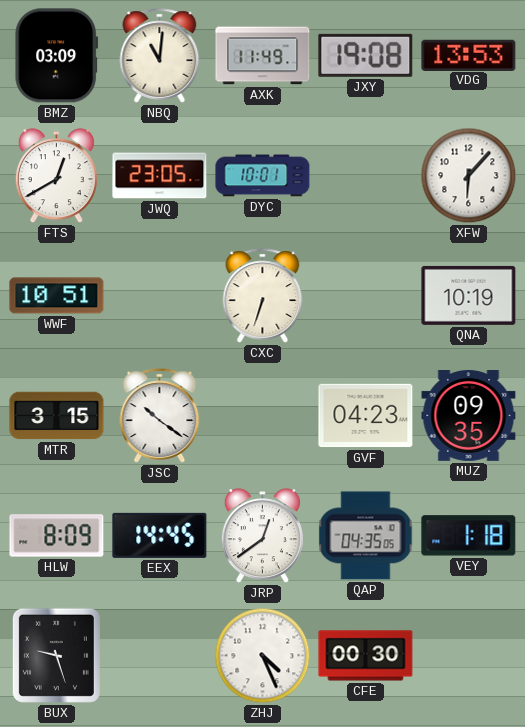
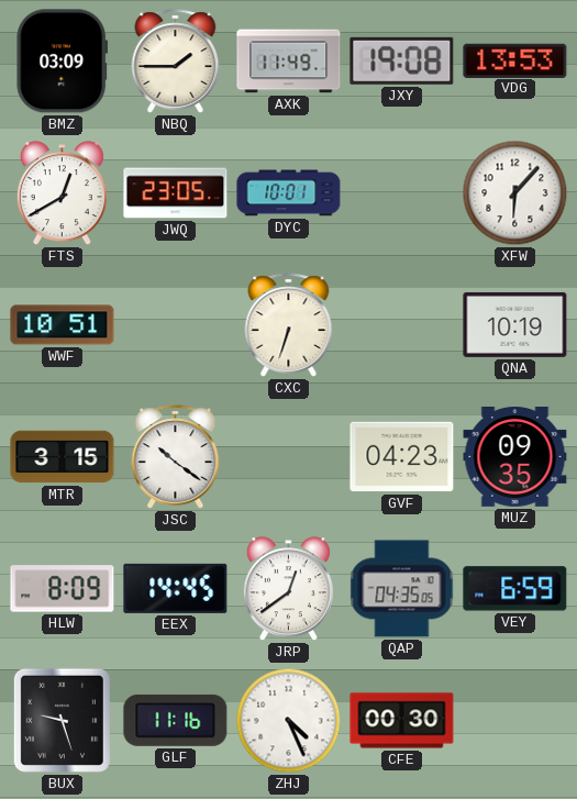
NBQ: 11:01 -> 1:45 (176, 62)
VEY: 1:18 -> 6:59 (515, 589)
GLF: none -> 11:16 (176, 720)
